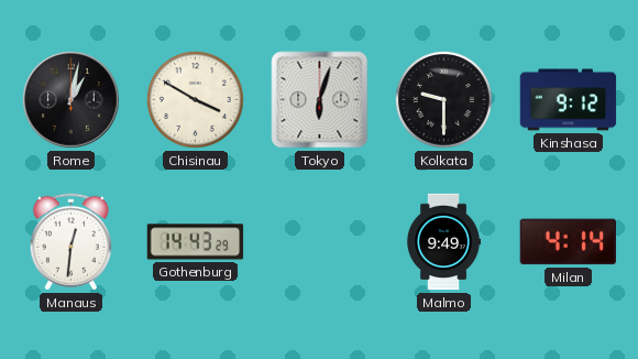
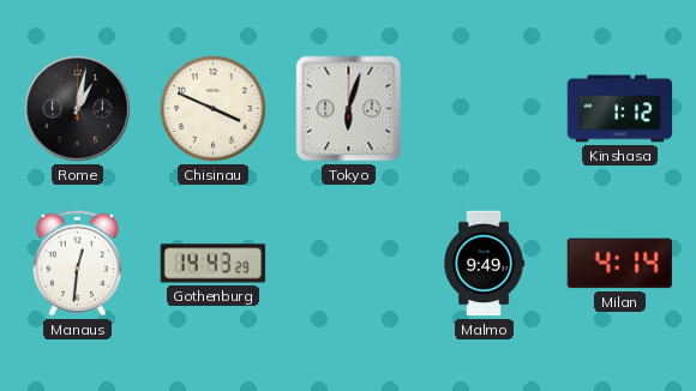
Chisinau: 3:50 -> 3:49 (214, 109)
Kolkata: 9:30 -> none (444, 100)
Kinshasa: 9:12 -> 1:12 (620, 109)
